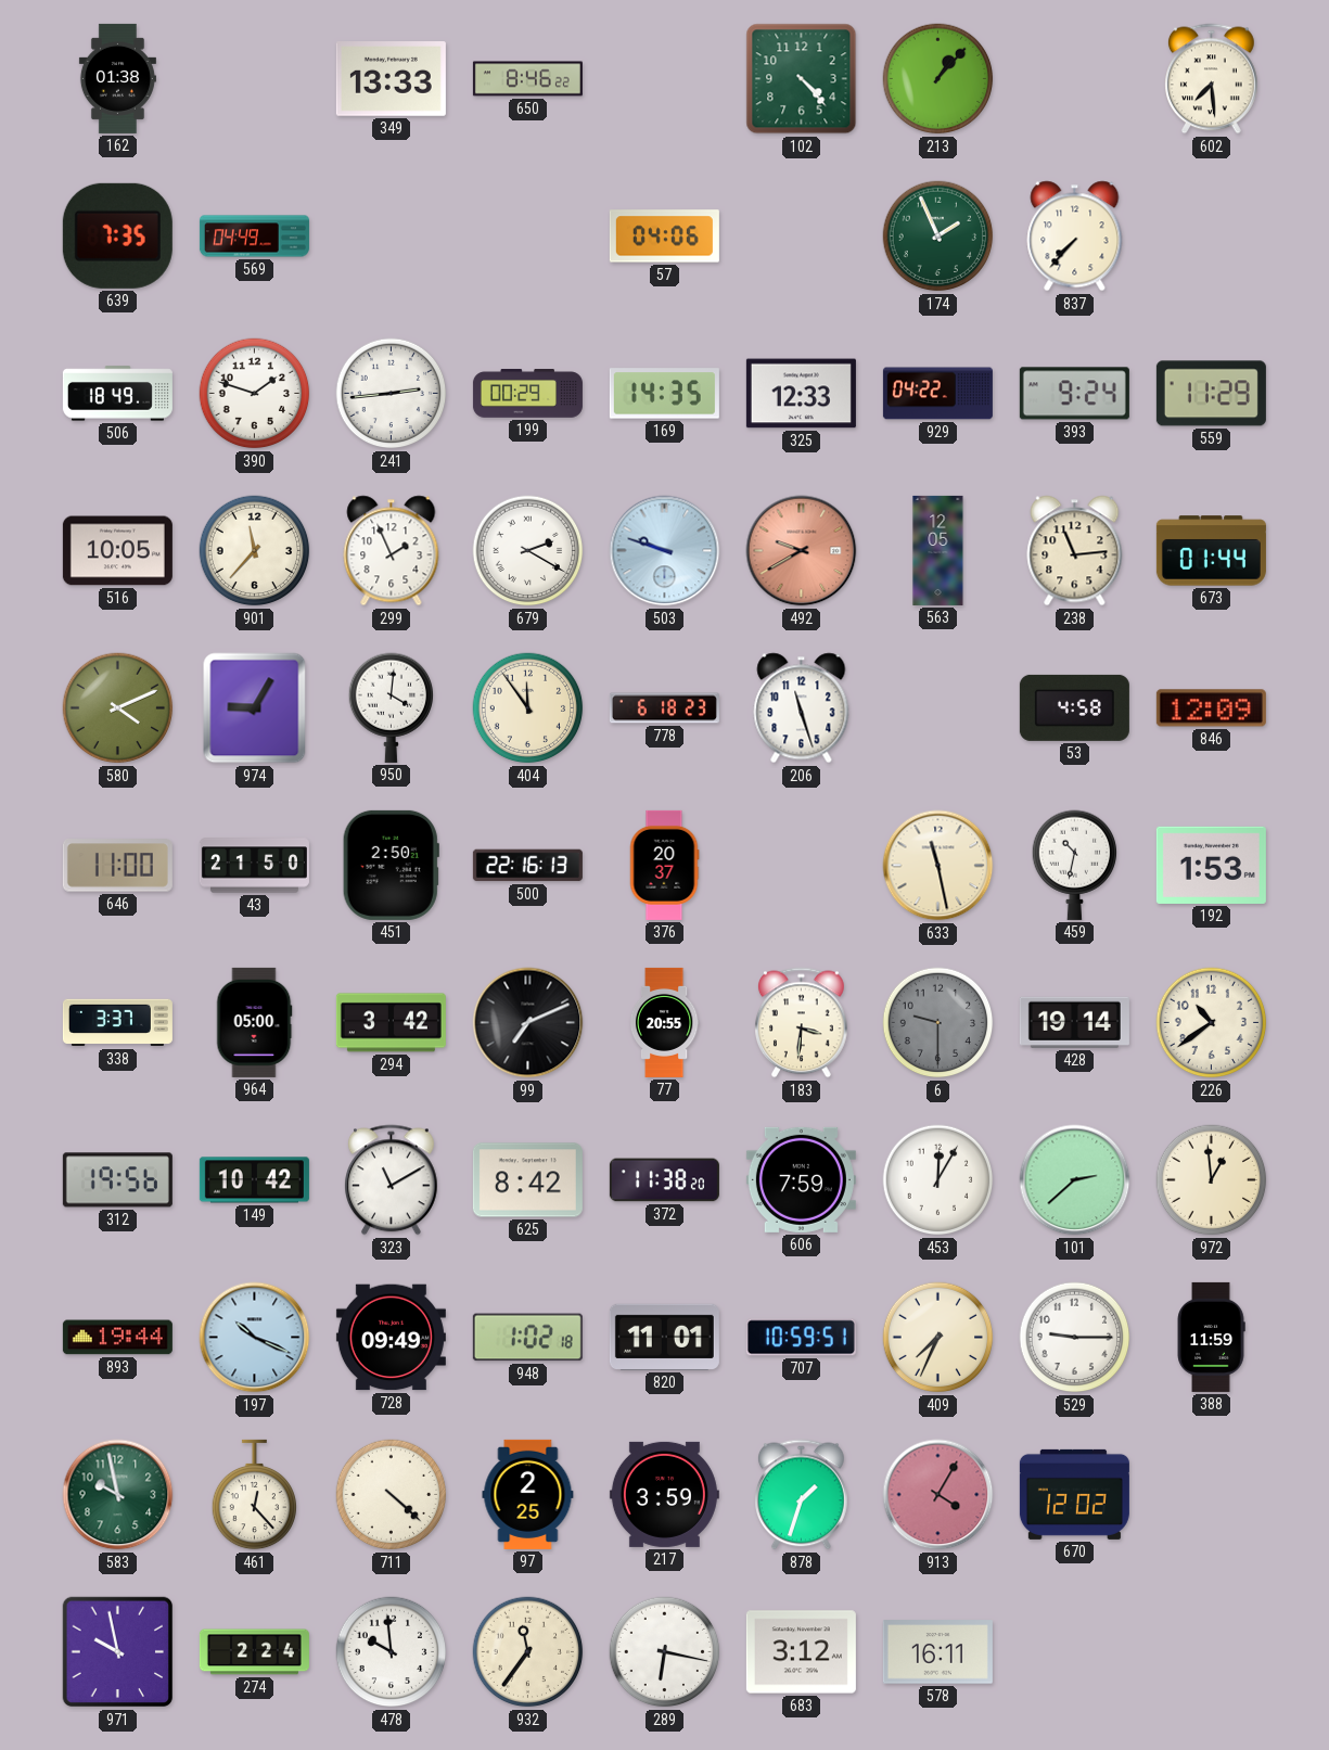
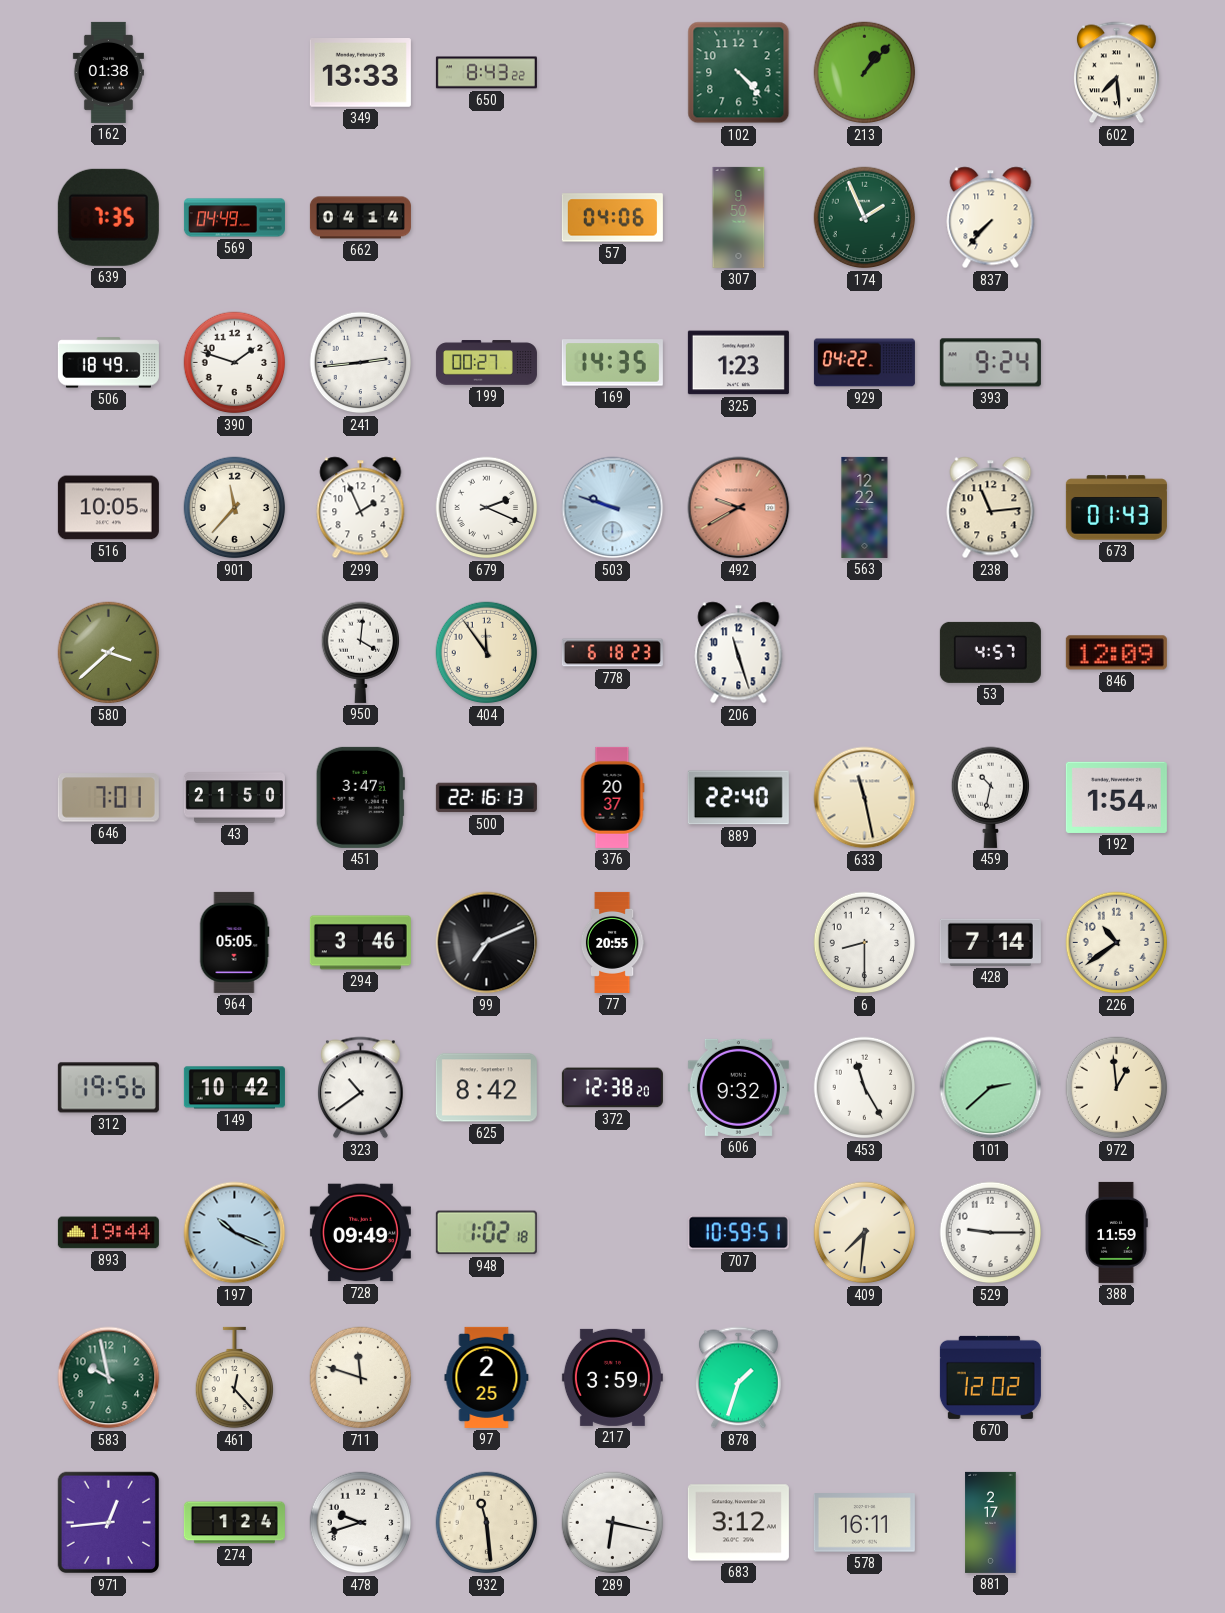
650: 8:46 -> 8:43 (486, 73)
662: none -> 04:14 (360, 218)
307: none -> 9:50 (739, 217)
199: 00:29 -> 00:27 (486, 363)
325: 12:33 -> 1:23 (738, 363)
559: 11:29 -> none (1211, 394)
679: 2:20 -> 2:19 (487, 508)
563: 12:05 -> 12:22 (865, 507)
673: 01:44 -> 01:43 (1116, 508)
580: 4:11 -> 3:38 (109, 653)
974: 9:05 -> none (255, 708)
53: 4:58 -> 4:57 (990, 652)
646: 11:00 -> 7:01 (108, 798)
451: 2:50 -> 3:47 (360, 797)
889: none -> 22:40 (738, 798)
192: 1:53 -> 1:54 (1116, 797)
338: 3:37 -> none (117, 1023)
964: 05:00 -> 05:05 (234, 942)
294: 3:42 -> 3:46 (360, 943)
183: 3:31 -> none (802, 1023)
6: 9:30 -> 8:30 (865, 943)
6 dial: grey -> white (865, 943)
428: 19:14 -> 7:14 (990, 942)
323: 11:10 -> 10:39 (361, 1088)
372: 11:38 -> 12:38 (612, 1088)
606: 7:59 -> 9:32 (738, 1087)
453: 12:05 -> 11:25 (865, 1088)
820: 11:01 -> none (664, 1337)
409: 7:34 -> 7:31 (865, 1233)
711: 4:22 -> 11:48 (361, 1378)
913: 4:05 -> none (938, 1495)
971: 9:58 -> 12:44 (109, 1523)
274: 2:24 -> 1:24 (234, 1523)
478: 9:59 -> 9:42 (361, 1523)
932: 11:36 -> 11:29 (487, 1523)
881: none -> 2:17 (991, 1522)
